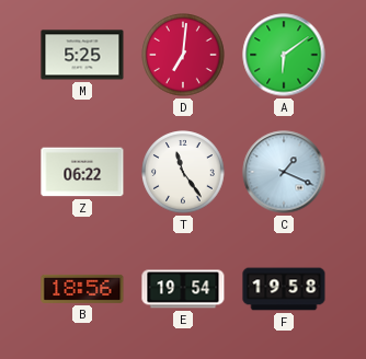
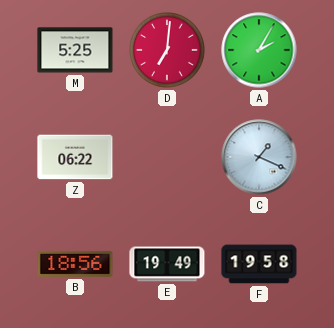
A: 6:09 -> 2:05 (259, 50)
T: 11:24 -> none (183, 172)
E: 19:54 -> 19:49 (167, 264)
